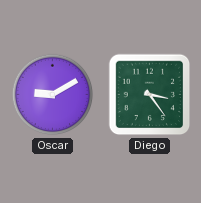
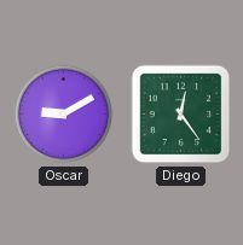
Diego: 3:24 -> 12:24 (181, 115)
